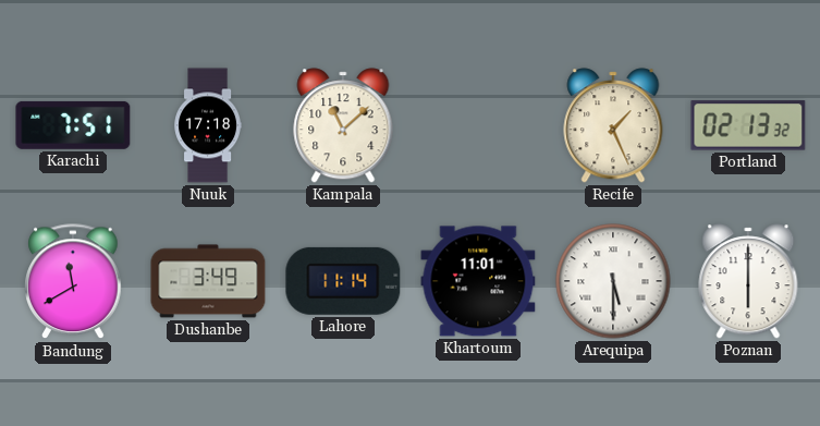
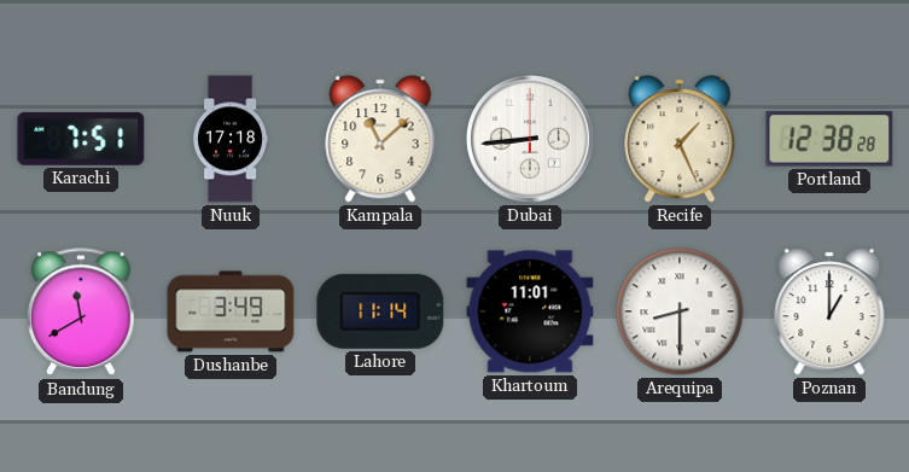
Dubai: none -> 8:44 (530, 139)
Portland: 02:13 -> 12:38 (829, 139)
Arequipa: 5:30 -> 8:30 (680, 311)
Poznan: 6:00 -> 1:00 (829, 311)
